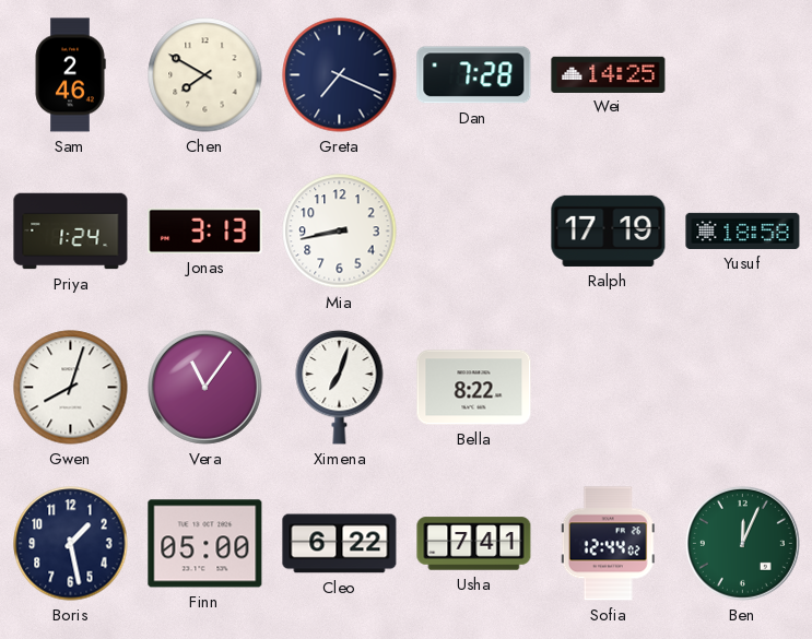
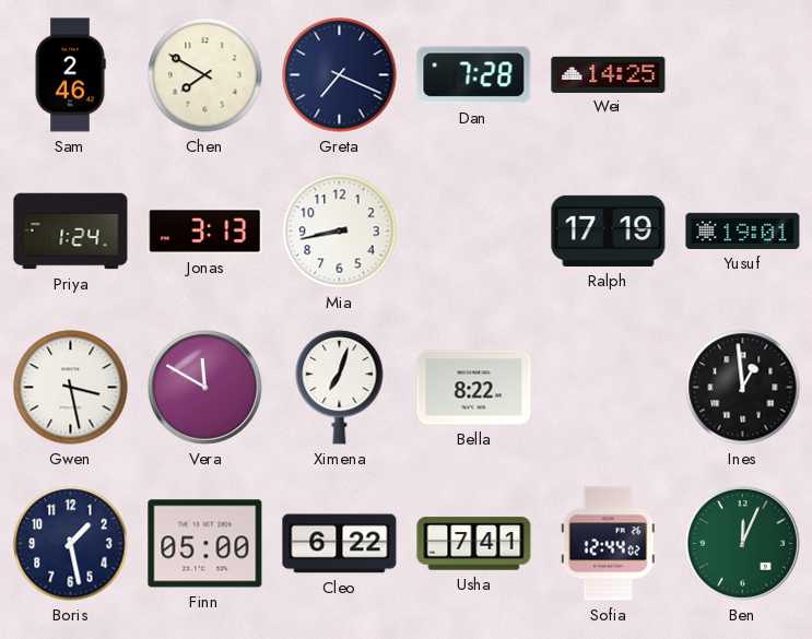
Yusuf: 18:58 -> 19:01 (743, 230)
Gwen: 8:03 -> 3:28 (71, 388)
Vera: 11:06 -> 11:50 (204, 387)
Ines: none -> 12:59 (743, 388)
